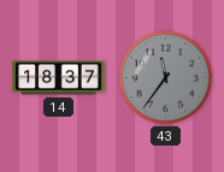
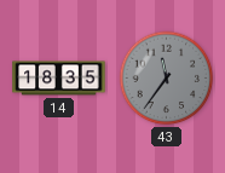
14: 18:37 -> 18:35 (59, 79)
